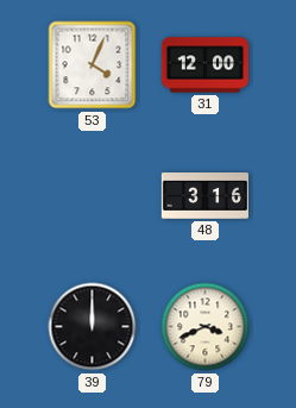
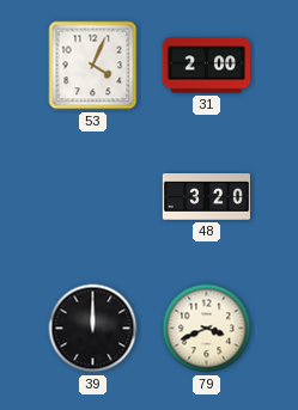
31: 12:00 -> 2:00 (206, 66)
48: 3:16 -> 3:20 (206, 197)
